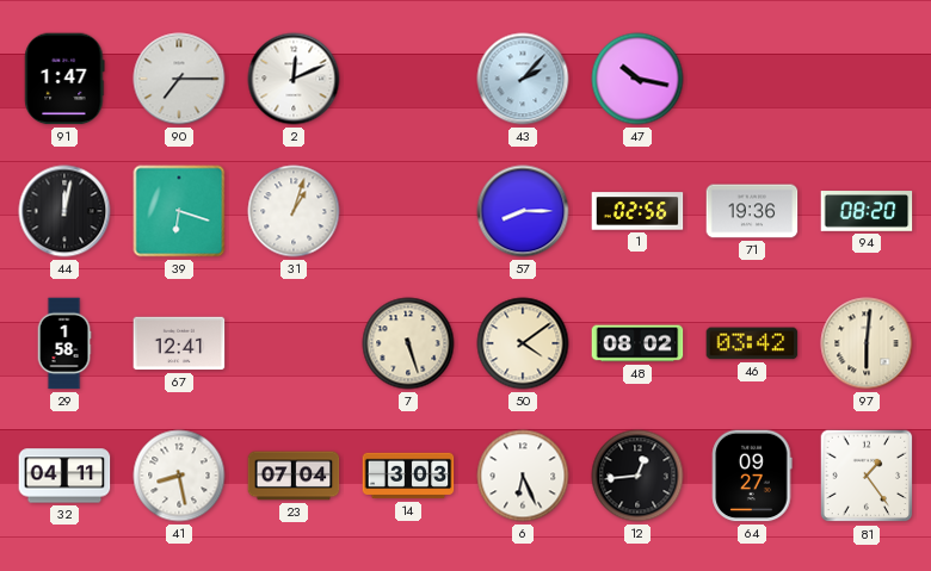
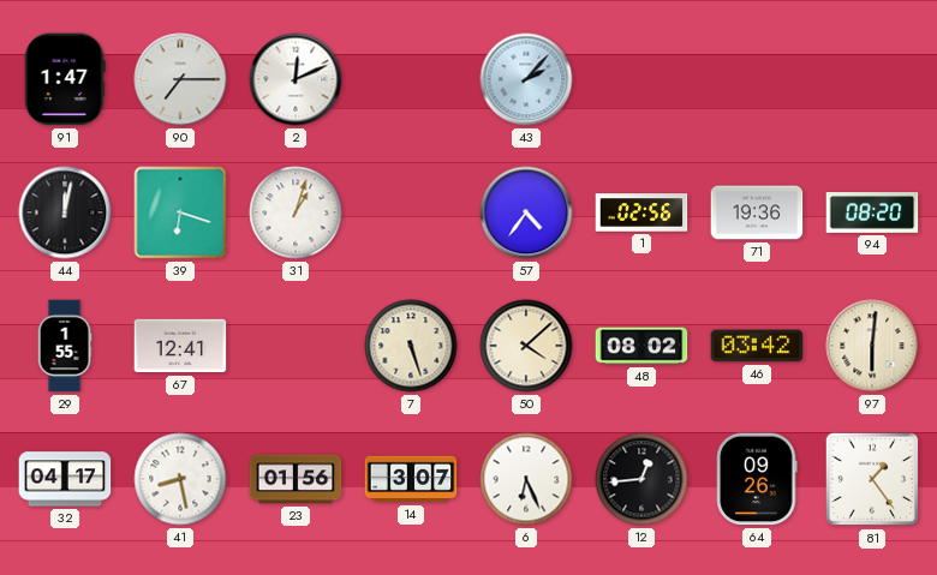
47: 10:17 -> none (637, 79)
57: 8:15 -> 4:36 (526, 212)
29: 1:58 -> 1:55 (65, 346)
50: 4:09 -> 4:08 (526, 346)
32: 04:11 -> 04:17 (65, 479)
23: 07:04 -> 01:56 (296, 479)
14: 3:03 -> 3:07 (411, 479)
64: 09:27 -> 09:26 (757, 479)
